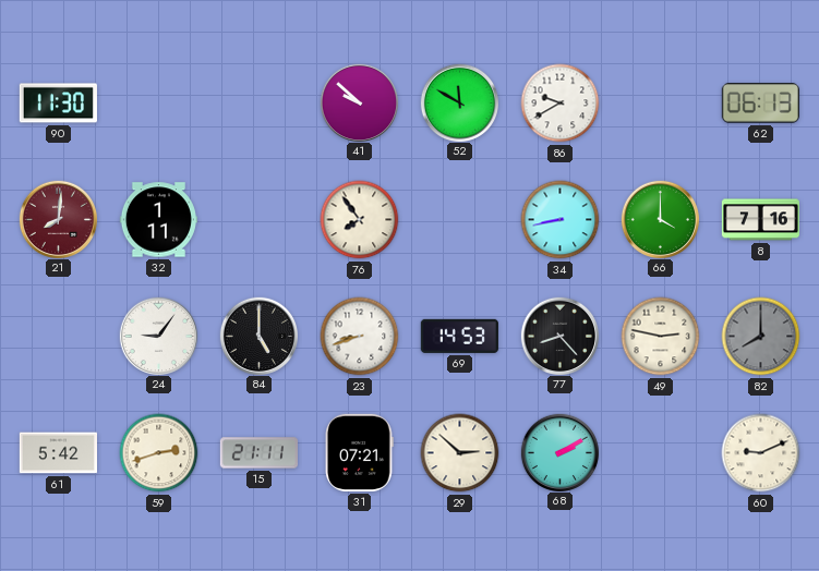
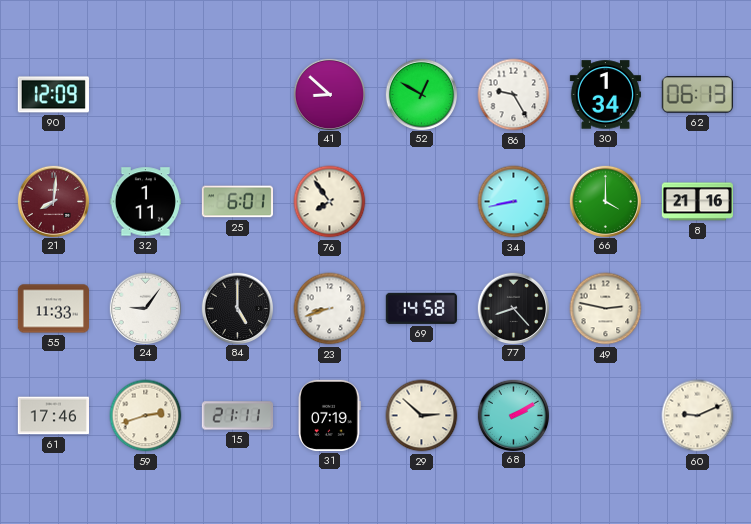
90: 11:30 -> 12:09 (53, 95)
41: 9:52 -> 8:52 (329, 94)
52: 11:50 -> 12:50 (421, 94)
86: 9:40 -> 9:25 (514, 95)
30: none -> 1:34 (605, 95)
25: none -> 6:01 (237, 202)
8: 7:16 -> 21:16 (697, 202)
55: none -> 11:33 (53, 309)
69: 14:53 -> 14:58 (421, 308)
82: 8:00 -> none (761, 337)
61: 5:42 -> 17:46 (53, 416)
31: 07:21 -> 07:19 (330, 415)
